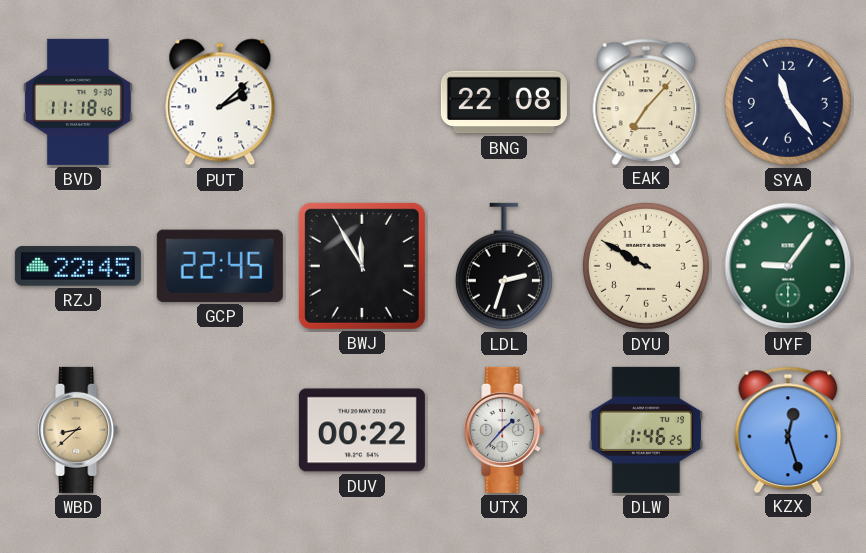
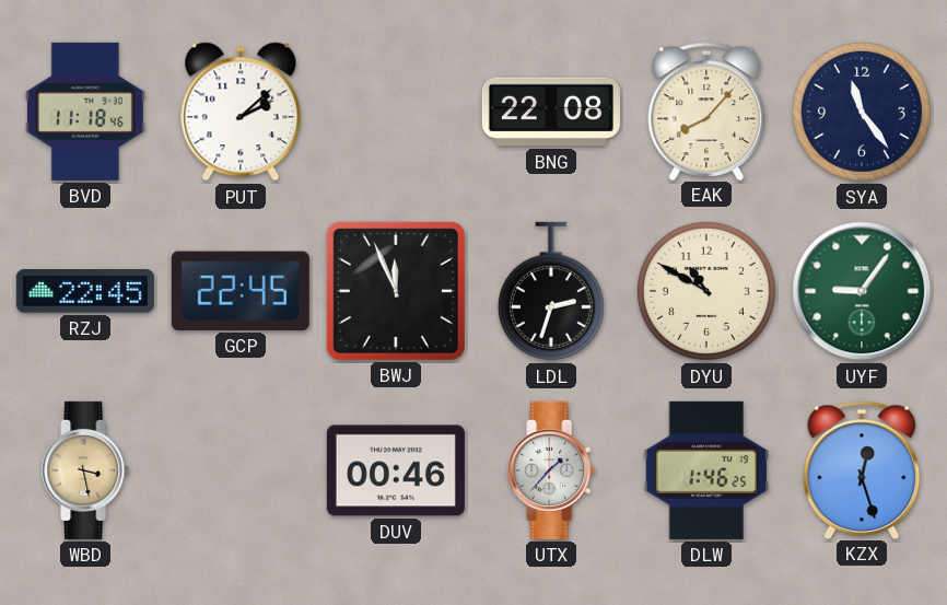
EAK: 7:07 -> 8:07 (706, 110)
BWJ: 11:55 -> 11:56 (396, 291)
DYU: 9:50 -> 10:50 (706, 291)
WBD: 8:38 -> 3:28 (86, 470)
DUV: 00:22 -> 00:46 (396, 470)
